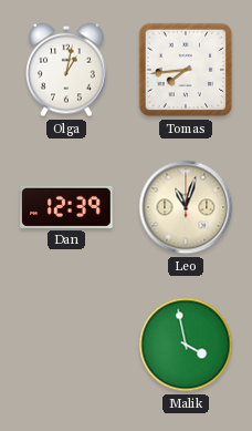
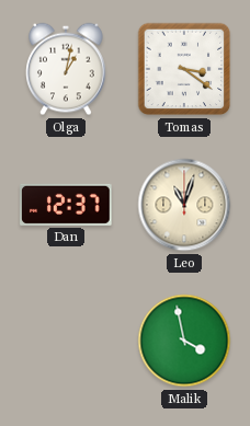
Tomas: 7:44 -> 3:21 (184, 69)
Dan: 12:39 -> 12:37 (66, 205)
